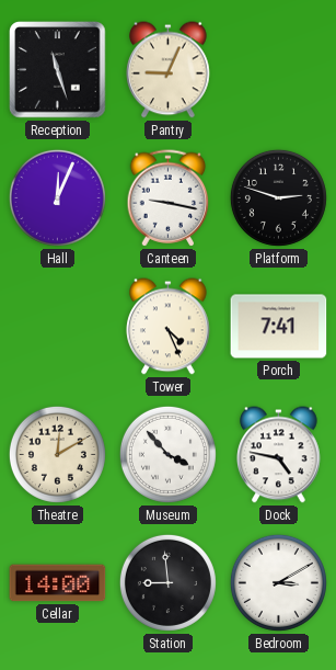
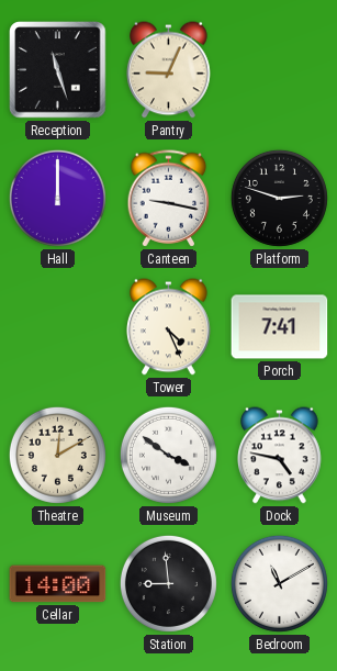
Hall: 12:04 -> 12:00 (57, 198)
Museum: 3:53 -> 3:51 (168, 455)
Bedroom: 3:10 -> 11:10 (279, 583)
